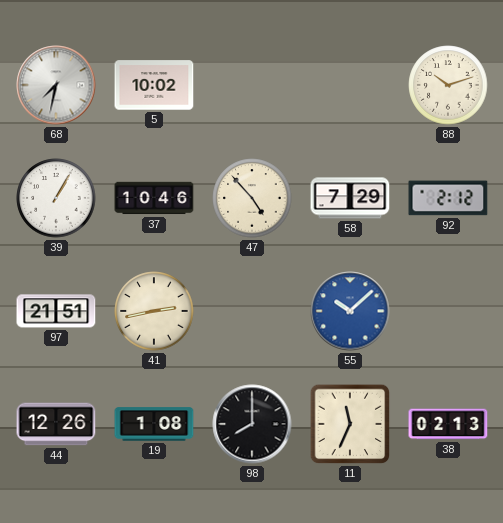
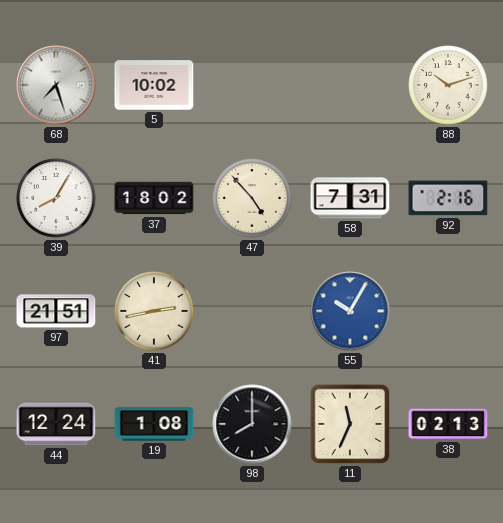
68: 7:32 -> 7:27 (56, 85)
39: 1:05 -> 8:05 (56, 198)
37: 10:46 -> 18:02 (154, 198)
58: 7:29 -> 7:31 (350, 198)
92: 2:12 -> 2:16 (448, 198)
55: 10:08 -> 10:05 (350, 311)
44: 12:26 -> 12:24 (56, 424)
